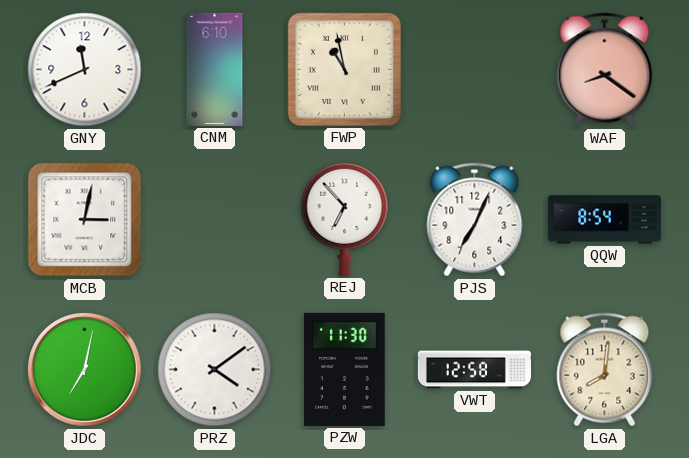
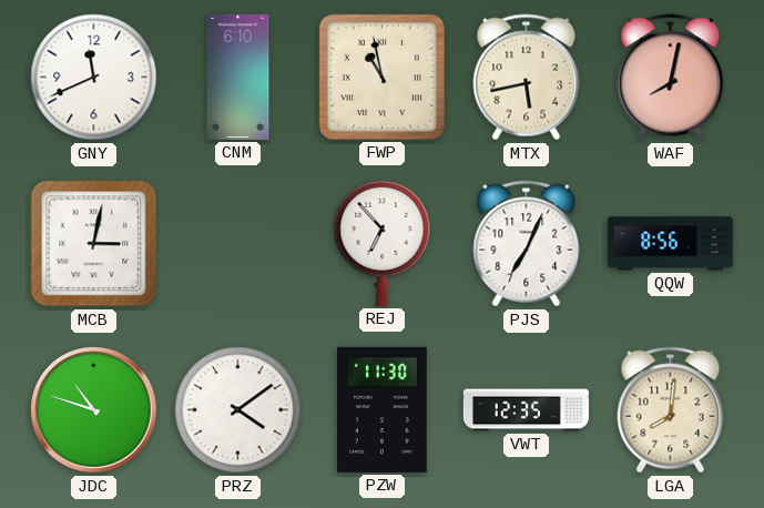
MTX: none -> 5:43 (527, 78)
WAF: 8:21 -> 8:02 (671, 78)
QQW: 8:54 -> 8:56 (670, 244)
JDC: 7:02 -> 10:48 (94, 410)
VWT: 12:58 -> 12:35 (526, 410)
